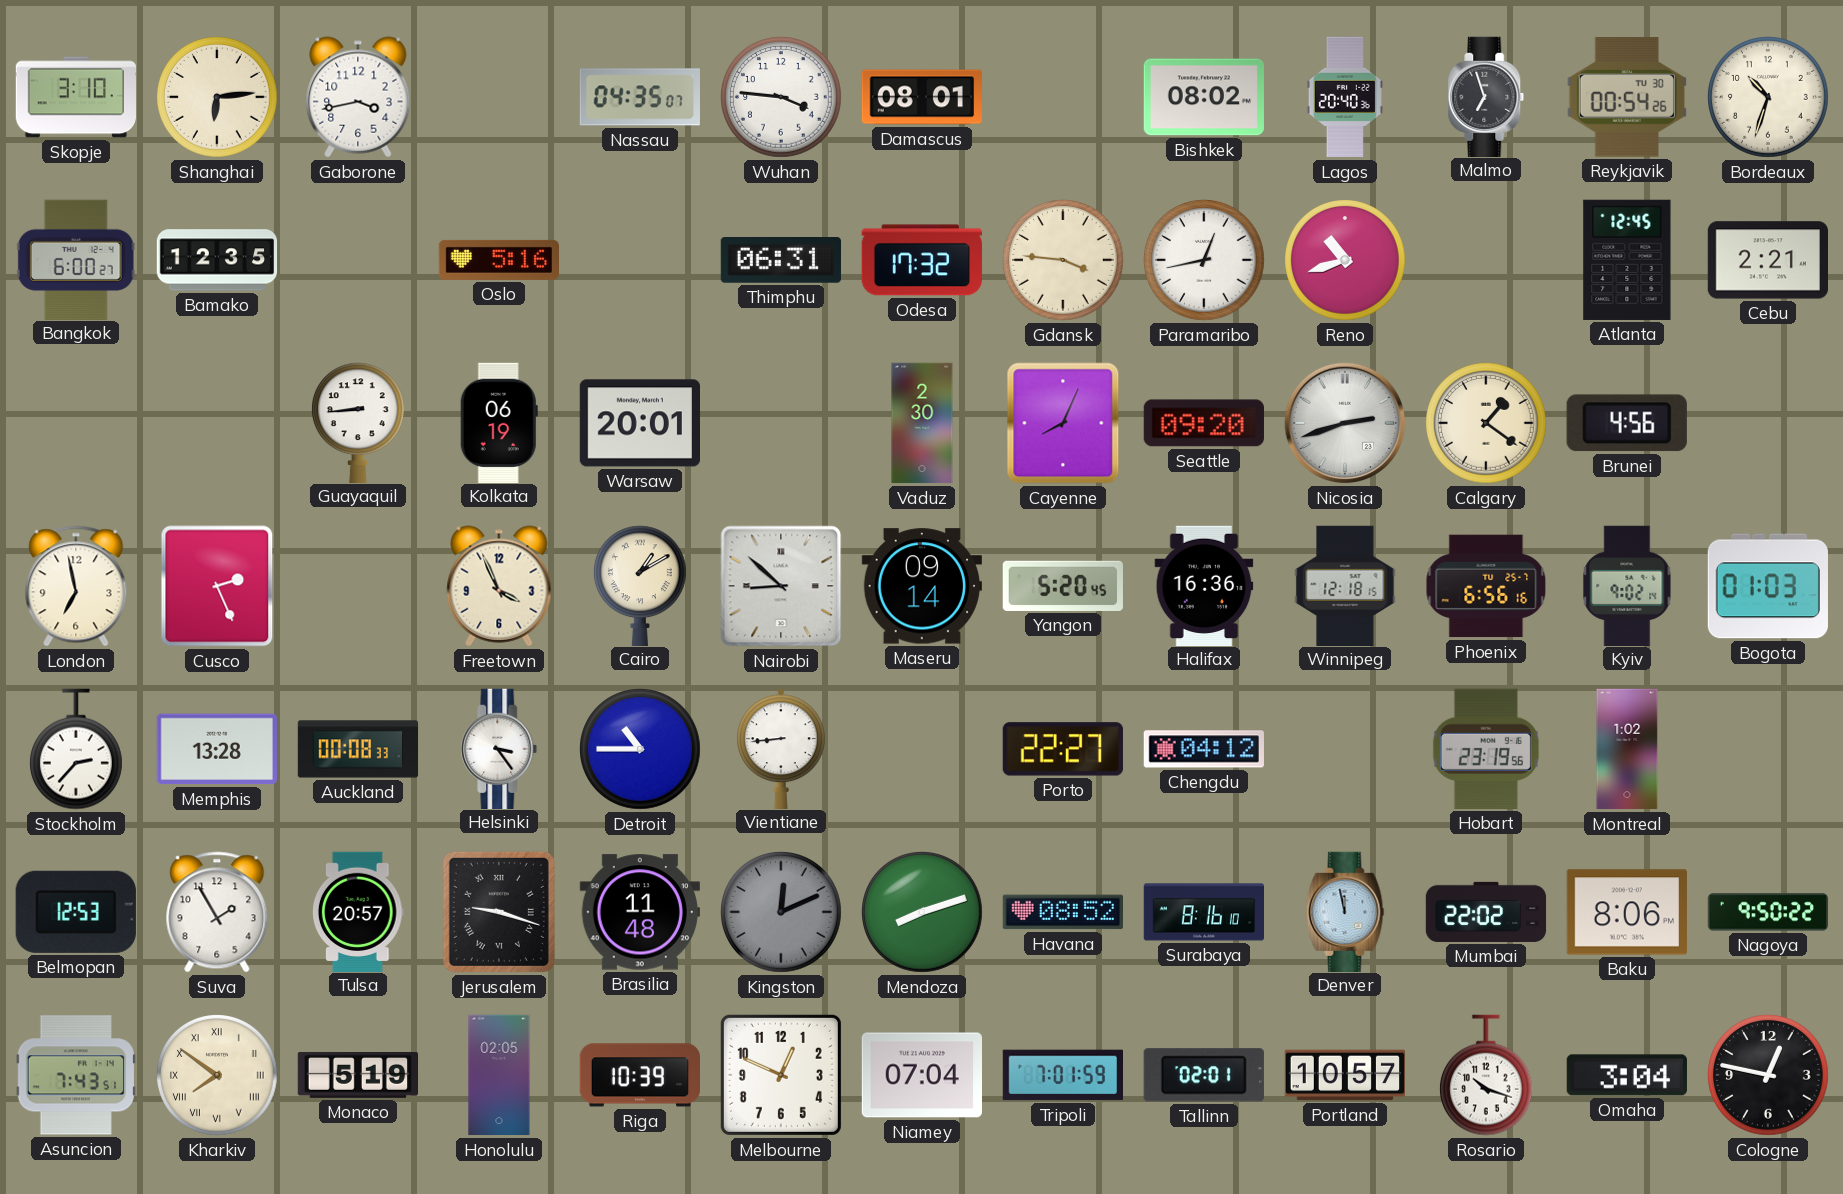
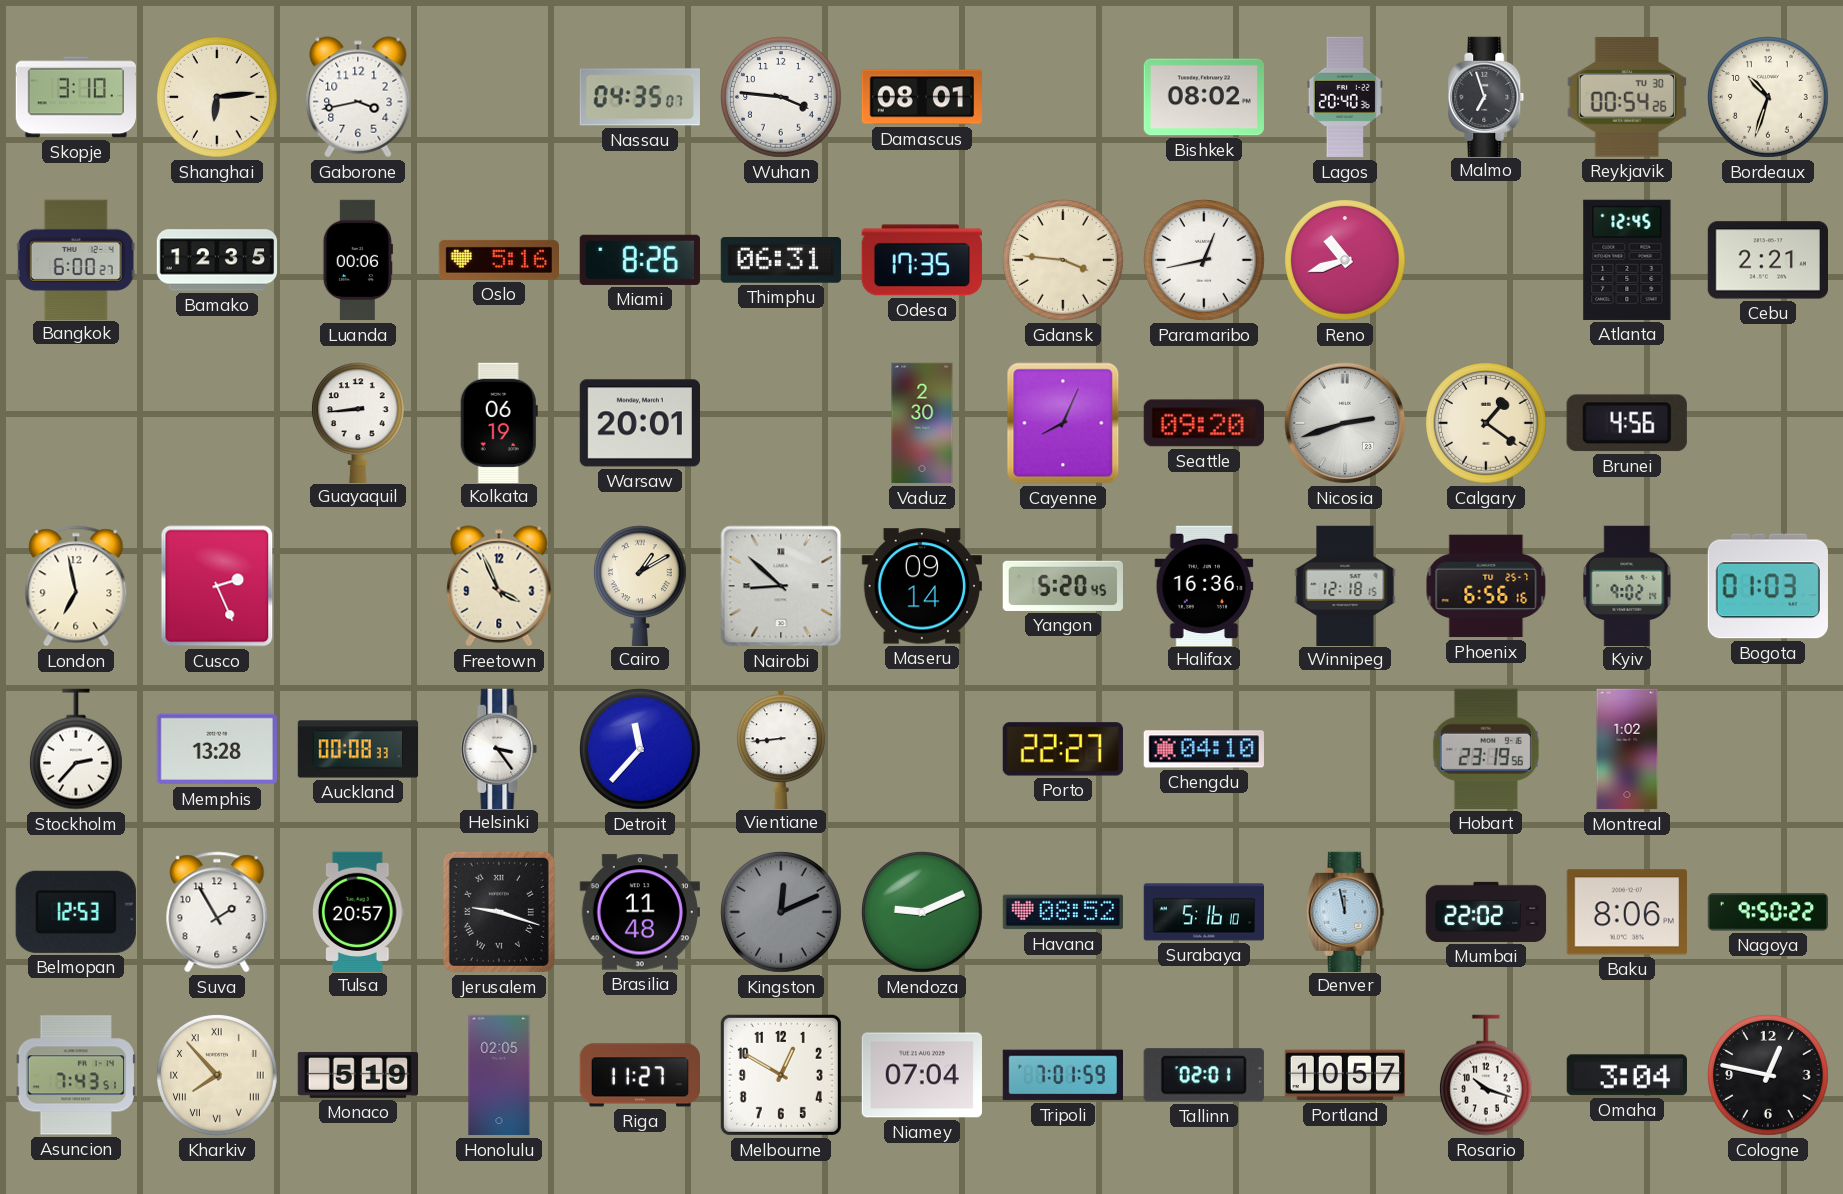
Luanda: none -> 00:06 (358, 260)
Miami: none -> 8:26 (640, 260)
Odesa: 17:32 -> 17:35 (922, 260)
Detroit: 10:45 -> 11:37 (641, 750)
Chengdu: 04:12 -> 04:10 (1204, 749)
Mendoza: 8:12 -> 9:11 (923, 913)
Surabaya: 8:16 -> 5:16 (1203, 912)
Kharkiv: 7:51 -> 7:53 (218, 1076)
Riga: 10:39 -> 11:27 (639, 1075)
Melbourne: 12:49 -> 12:50 (781, 1075)
